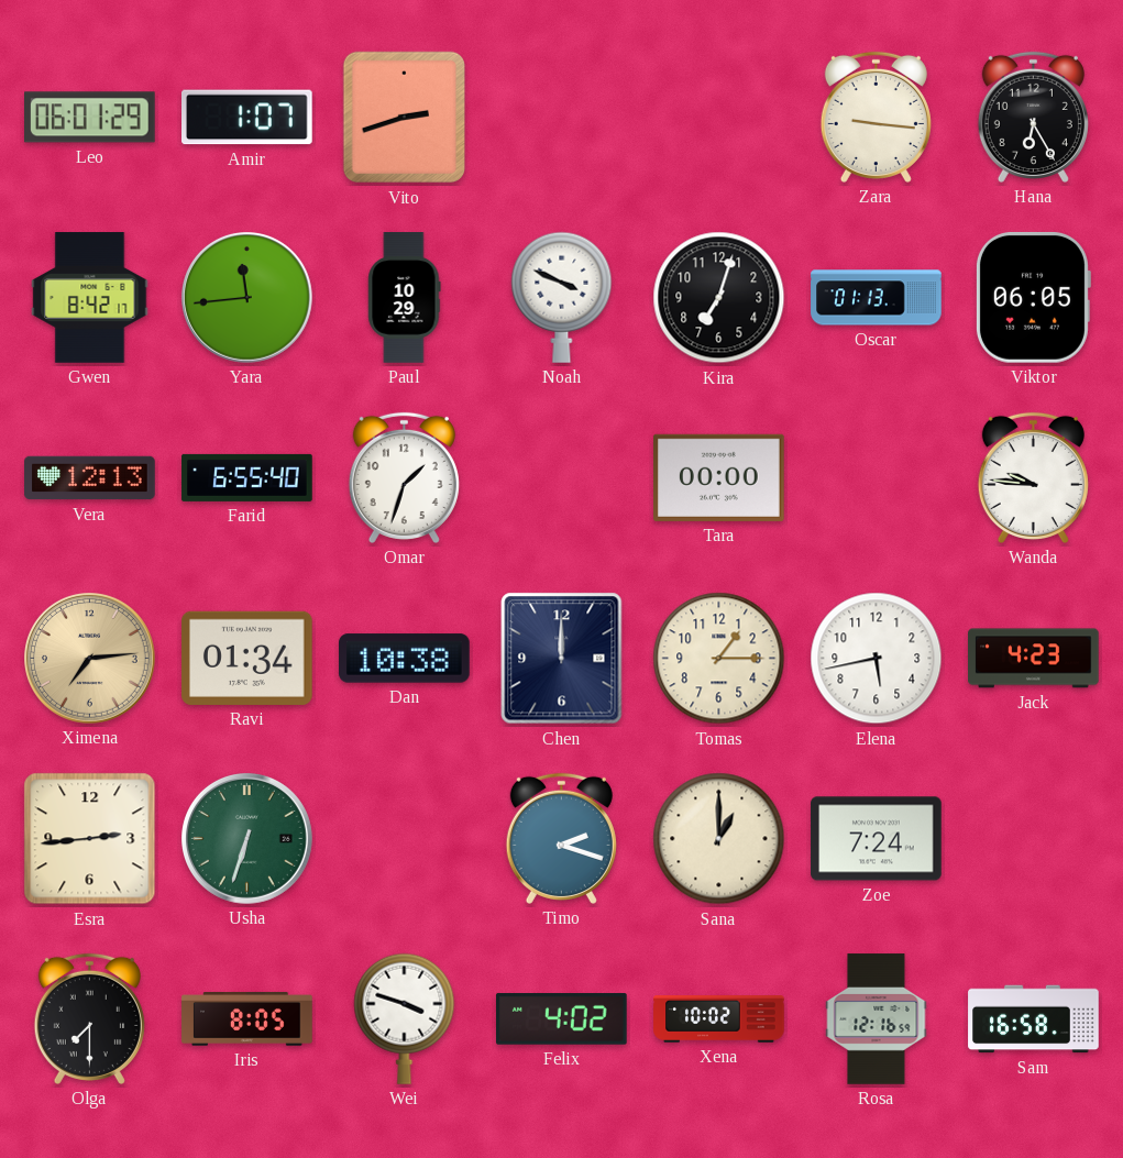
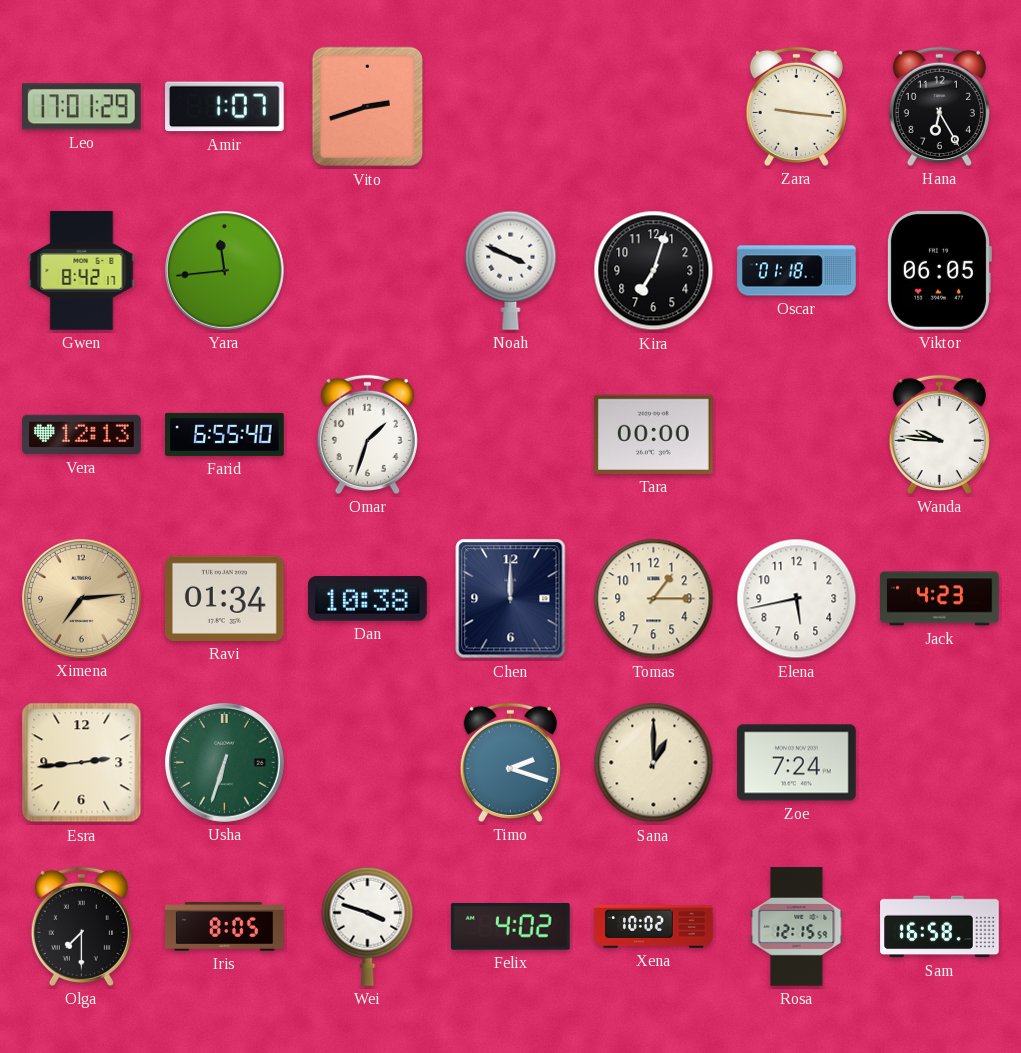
Leo: 06:01 -> 17:01 (82, 107)
Paul: 10:29 -> none (405, 298)
Oscar: 01:13 -> 01:18 (797, 271)
Rosa: 12:16 -> 12:15 (797, 927)
